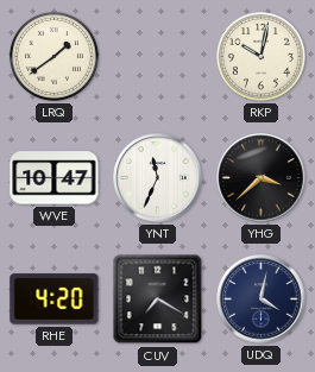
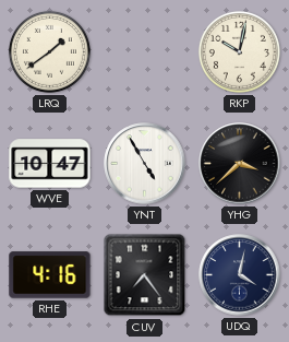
YNT: 11:34 -> 4:55 (145, 164)
RHE: 4:20 -> 4:16 (50, 275)
CUV: 7:20 -> 7:24 (145, 275)
